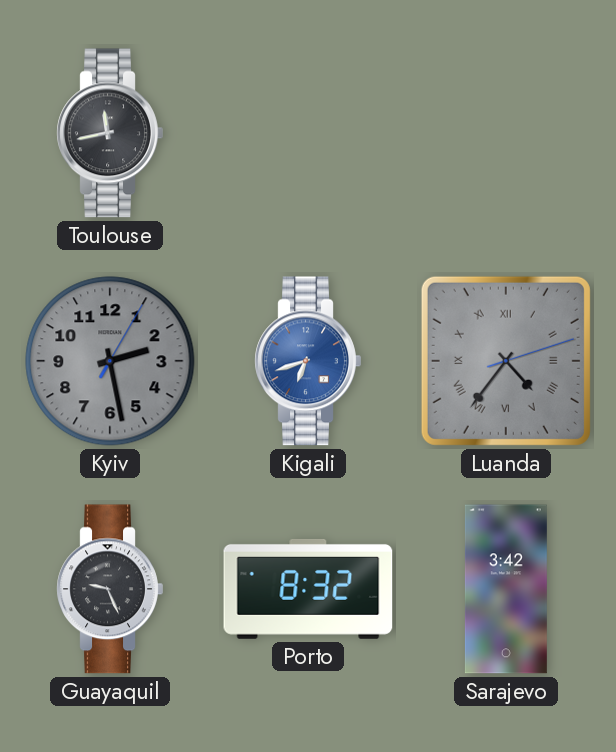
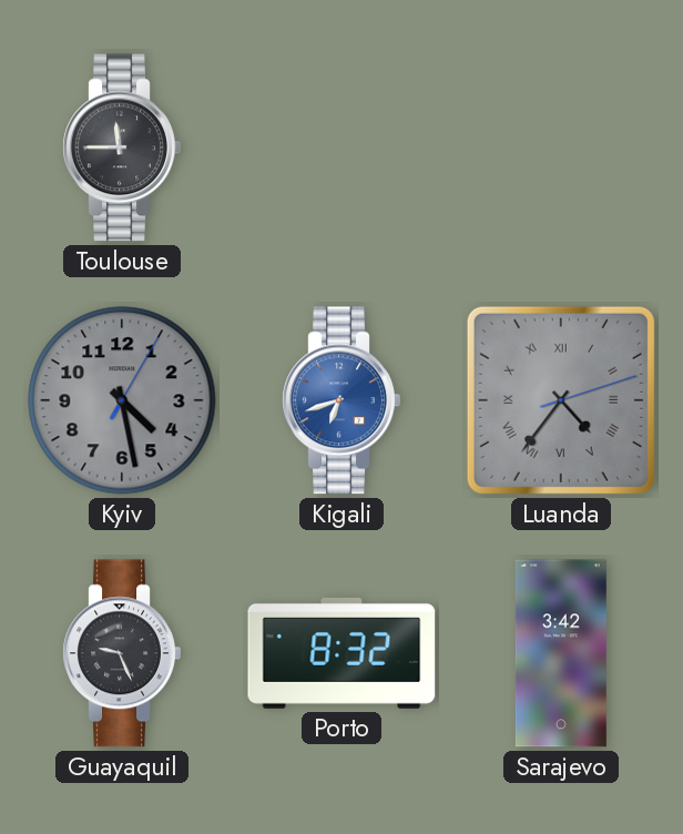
Toulouse: 11:43 -> 11:45 (122, 148)
Kyiv: 2:28 -> 4:28 (122, 400)
